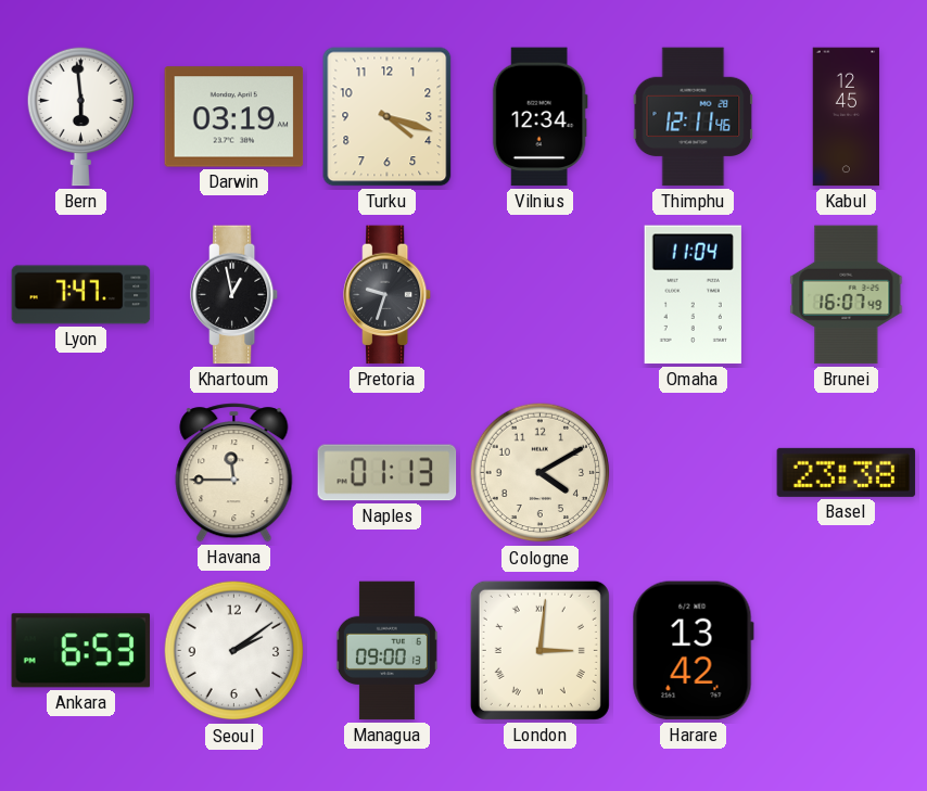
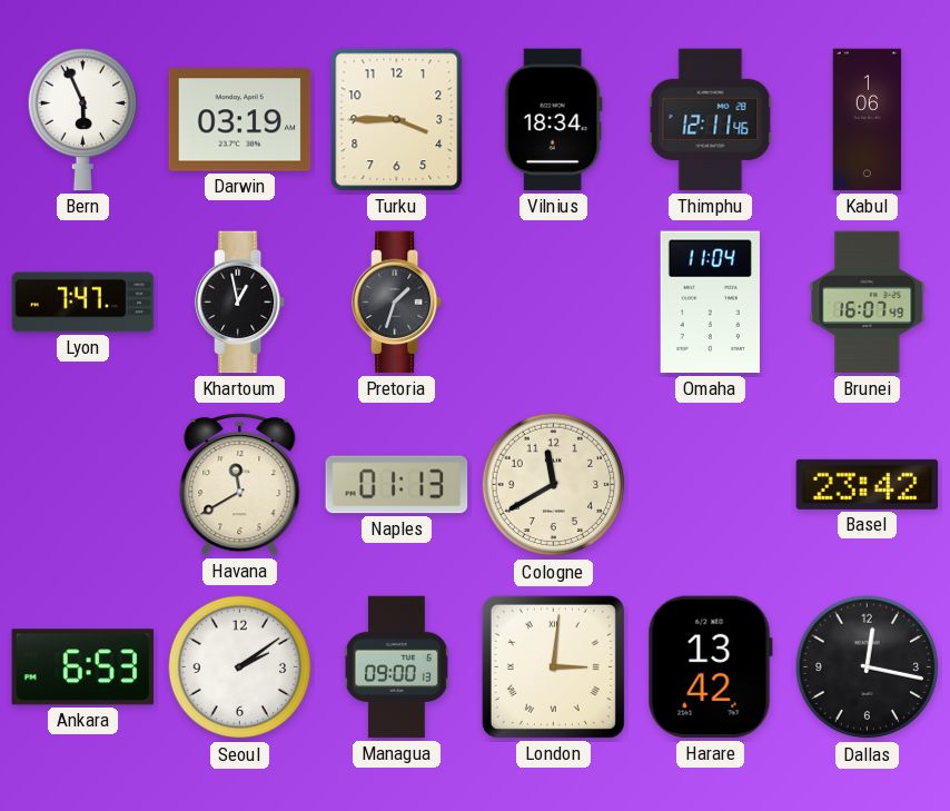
Bern: 5:59 -> 5:56 (82, 119)
Turku: 4:18 -> 3:45 (397, 120)
Vilnius: 12:34 -> 18:34 (553, 120)
Kabul: 12:45 -> 1:06 (868, 120)
Pretoria: 9:33 -> 1:33 (398, 303)
Havana: 11:45 -> 11:40 (240, 485)
Cologne: 4:10 -> 11:40 (554, 485)
Basel: 23:38 -> 23:42 (868, 484)
Dallas: none -> 12:17 (868, 667)
